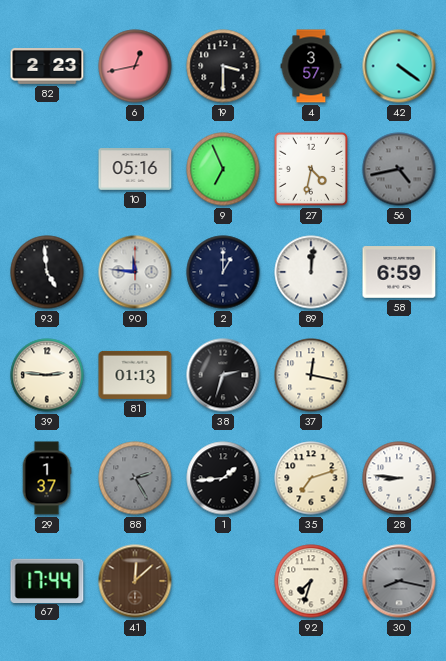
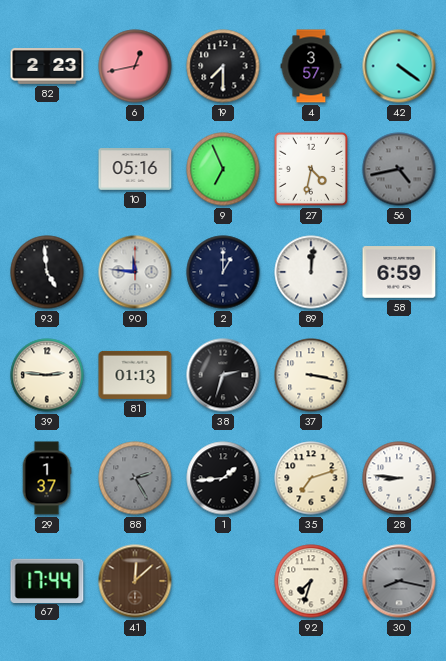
19: 3:30 -> 7:30 (223, 66)
37: 12:17 -> 3:17 (311, 375)
